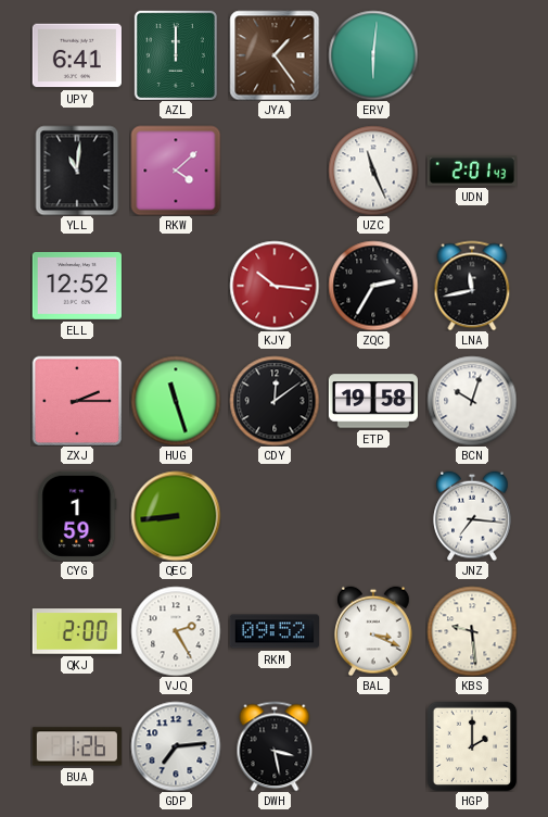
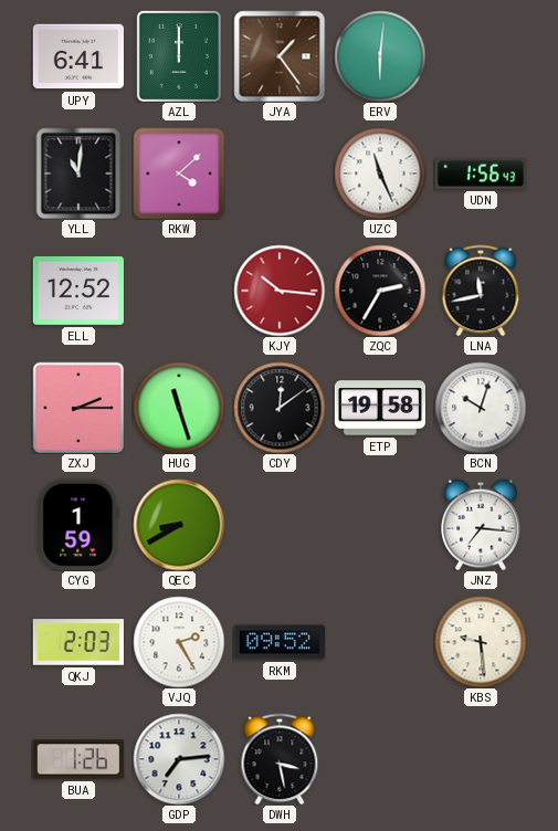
UDN: 2:01 -> 1:56 (480, 173)
QEC: 8:44 -> 8:40 (179, 525)
QKJ: 2:00 -> 2:03 (78, 642)
BAL: 3:19 -> none (373, 631)
HGP: 2:00 -> none (472, 746)
